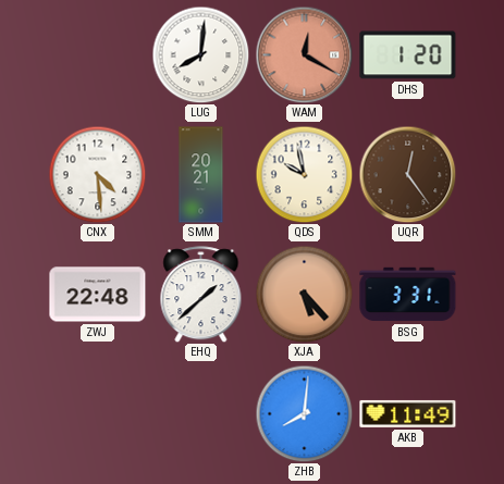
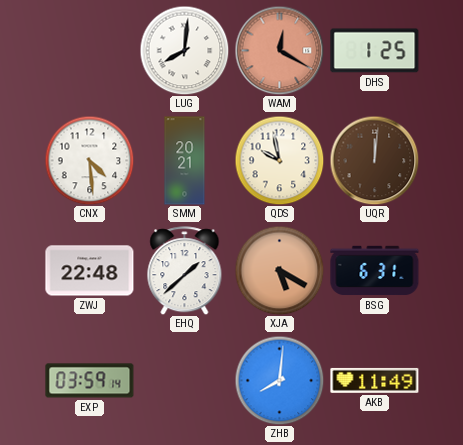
DHS: 1:20 -> 1:25 (375, 51)
UQR: 12:24 -> 12:01 (374, 160)
XJA: 5:23 -> 5:20 (279, 270)
BSG: 3:31 -> 6:31 (375, 271)
EXP: none -> 03:59 (90, 381)
